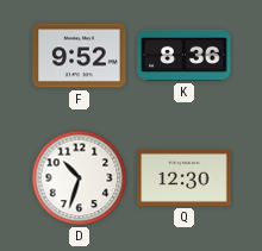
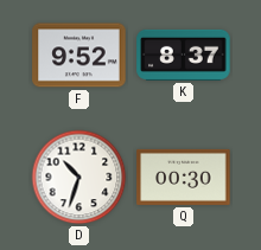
K: 8:36 -> 8:37 (184, 55)
Q: 12:30 -> 00:30 (184, 177)
